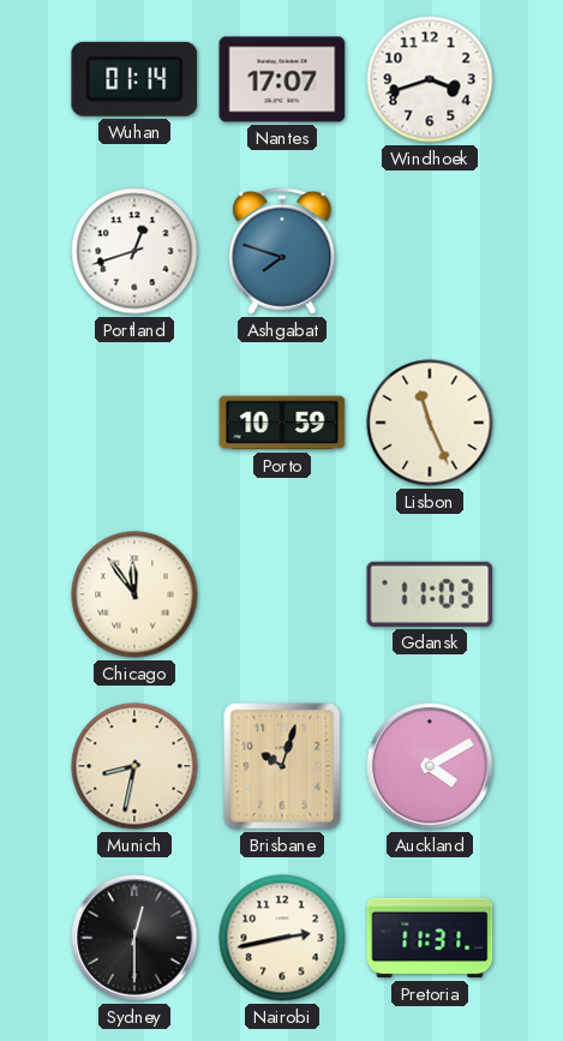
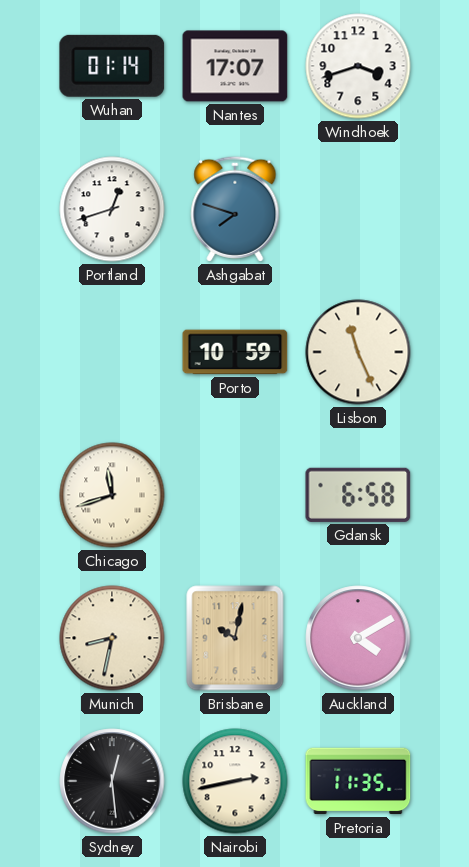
Chicago: 11:54 -> 11:42 (112, 495)
Gdansk: 11:03 -> 6:58 (358, 495)
Brisbane: 10:03 -> 10:02 (235, 638)
Sydney: 12:30 -> 12:29 (112, 781)
Pretoria: 11:31 -> 11:35 (358, 781)
